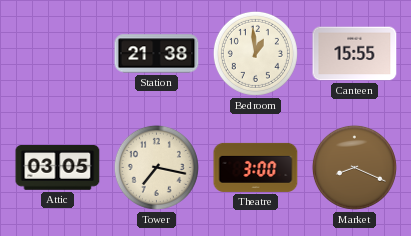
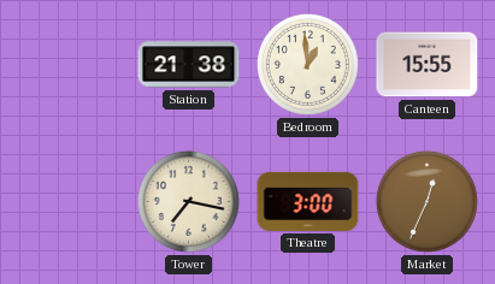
Attic: 03:05 -> none (58, 168)
Market: 8:19 -> 12:34 (426, 201)
